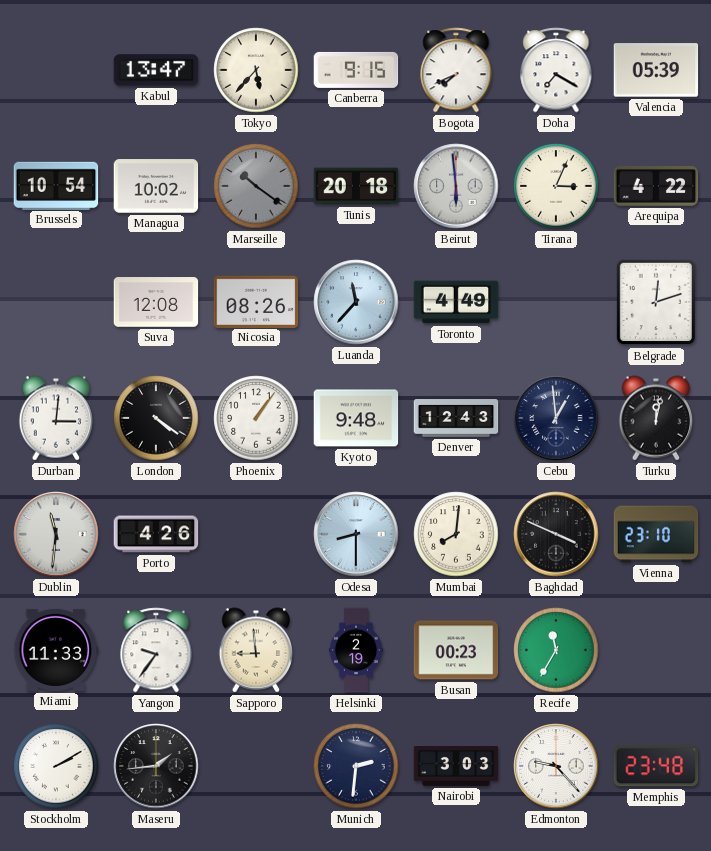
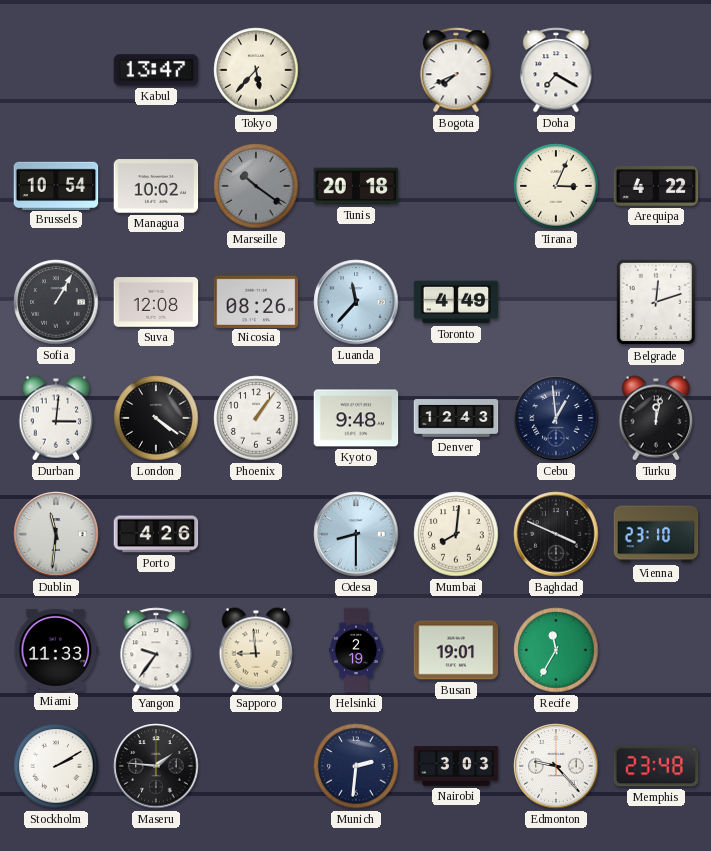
Canberra: 9:15 -> none (356, 70)
Valencia: 05:39 -> none (656, 70)
Beirut: 5:59 -> none (456, 186)
Sofia: none -> 1:05 (56, 302)
Busan: 00:23 -> 19:01 (456, 650)
Maseru: 1:44 -> 1:46 (156, 766)
